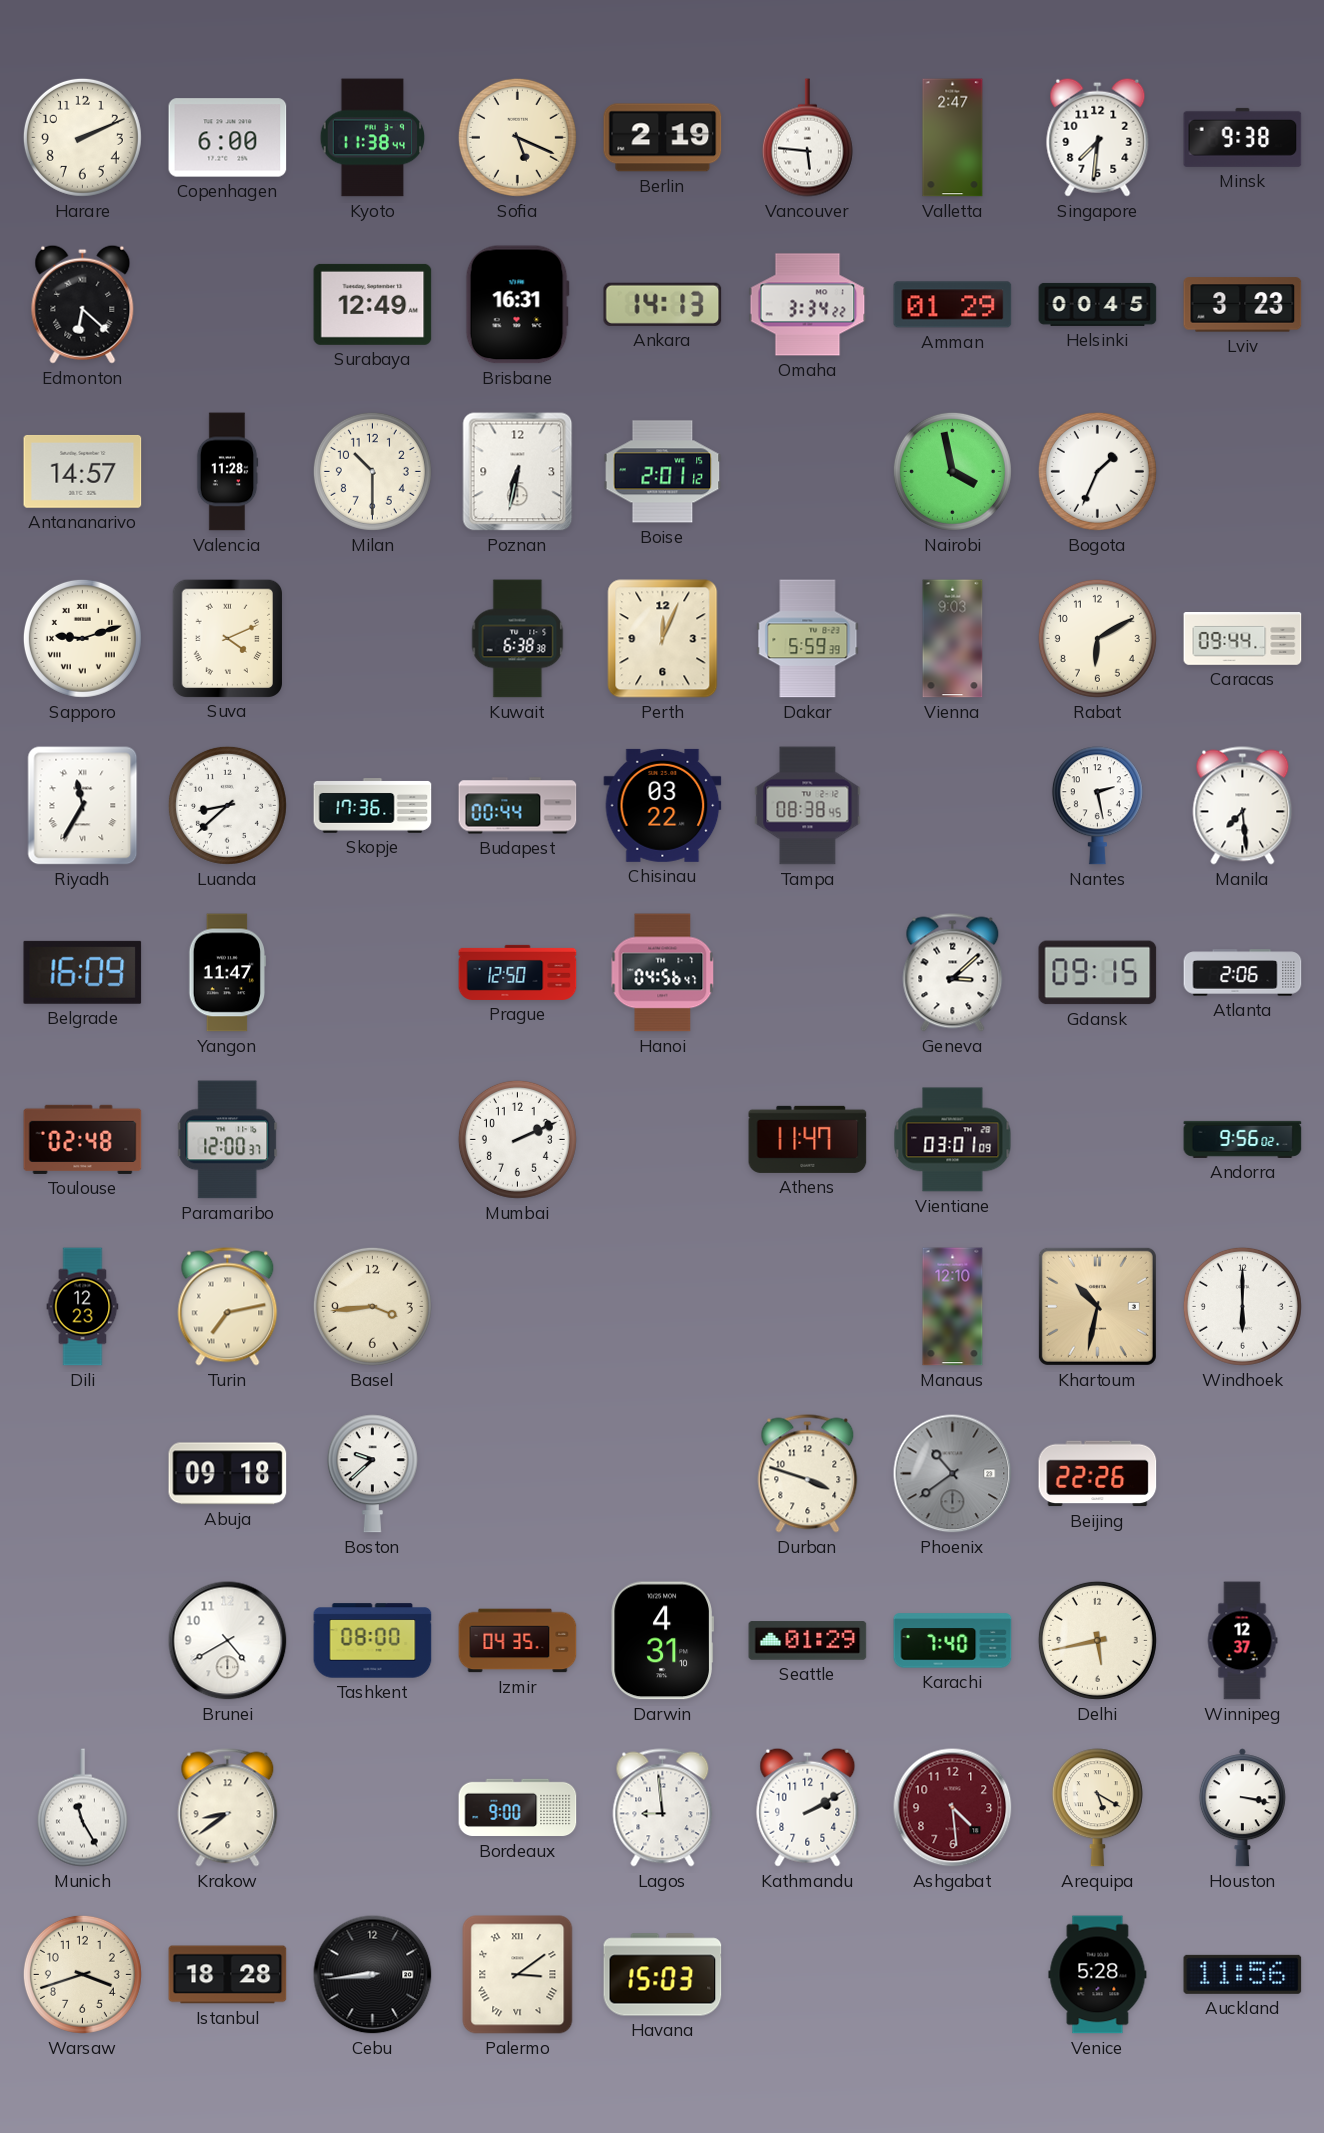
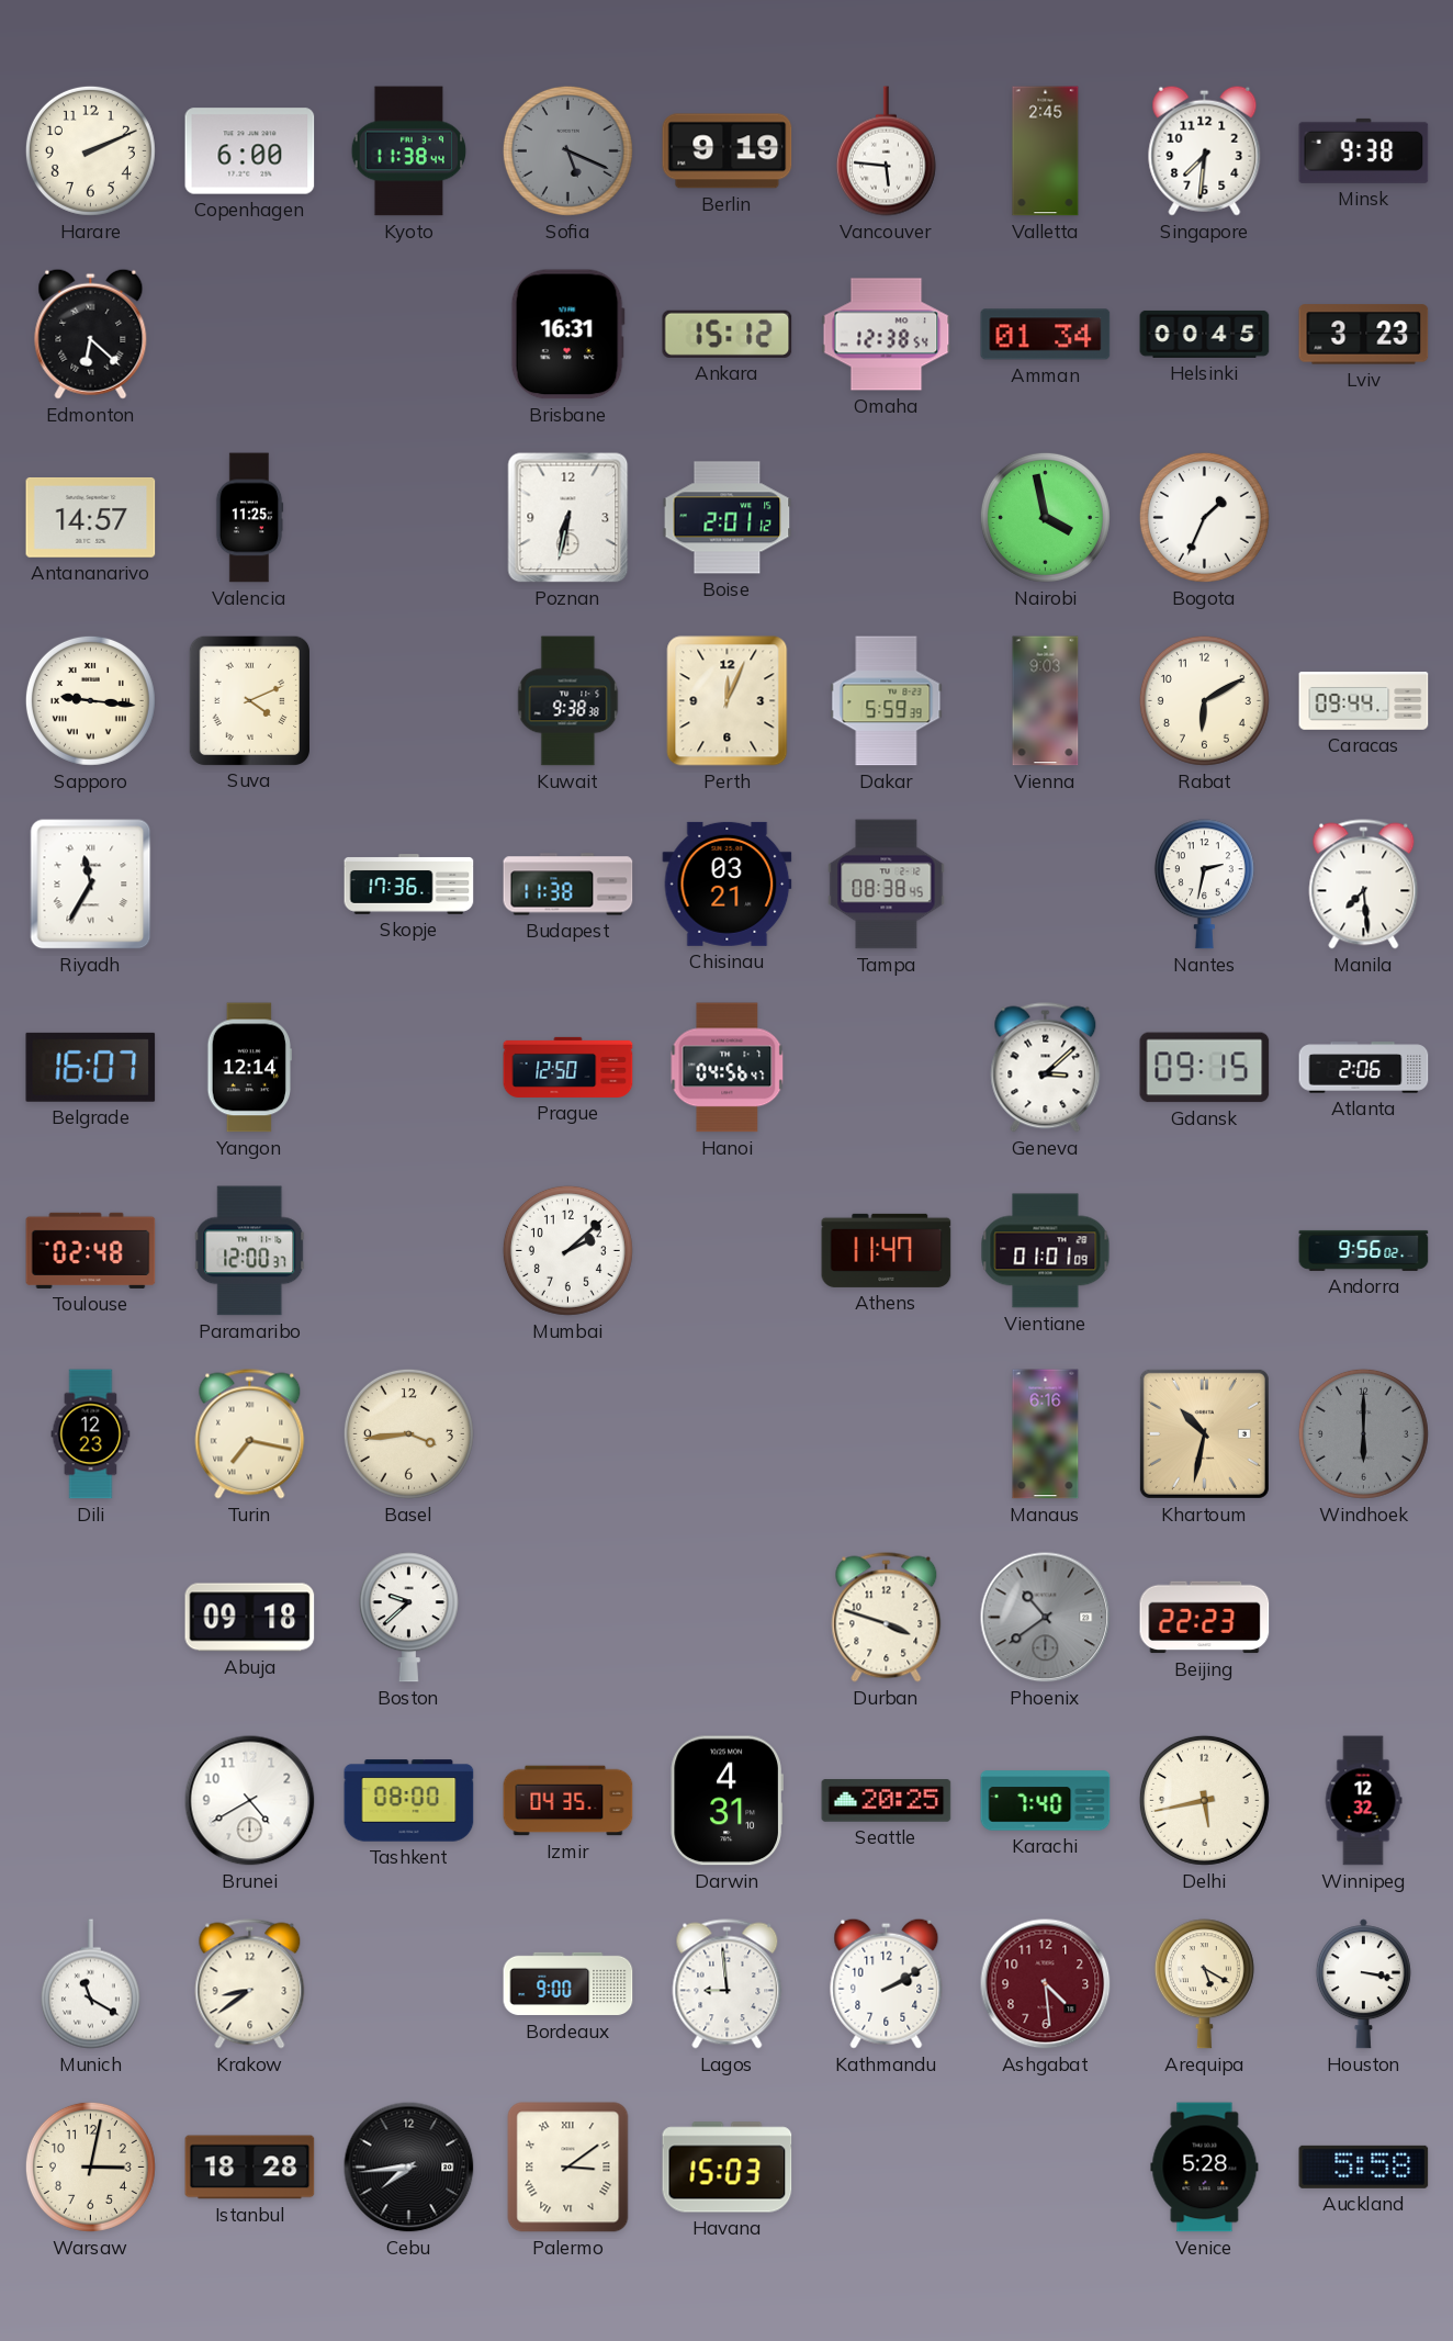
Sofia dial: cream -> grey (567, 150)
Berlin: 2:19 -> 9:19 (728, 151)
Valletta: 2:47 -> 2:45 (1046, 151)
Surabaya: 12:49 -> none (373, 304)
Ankara: 14:13 -> 15:12 (728, 334)
Omaha: 3:34 -> 12:38 (887, 335)
Amman: 01:29 -> 01:34 (1046, 335)
Valencia: 11:28 -> 11:25 (249, 518)
Milan: 10:30 -> none (372, 471)
Sapporo: 9:12 -> 9:16 (90, 700)
Kuwait: 6:38 -> 9:38 (568, 701)
Luanda: 8:38 -> none (227, 805)
Budapest: 00:44 -> 11:38 (568, 885)
Chisinau: 03:22 -> 03:21 (728, 883)
Nantes: 2:28 -> 2:32 (1204, 885)
Belgrade: 16:09 -> 16:07 (91, 1067)
Yangon: 11:47 -> 12:14 (249, 1068)
Mumbai: 2:11 -> 2:08 (567, 1250)
Vientiane: 03:01 -> 01:01 (1046, 1251)
Turin: 7:13 -> 7:17 (250, 1434)
Manaus: 12:10 -> 6:16 (1046, 1434)
Windhoek dial: white -> grey (1363, 1433)
Beijing: 22:26 -> 22:23 (1205, 1618)
Seattle: 01:29 -> 20:25 (887, 1801)
Winnipeg: 12:37 -> 12:32 (1363, 1801)
Munich: 11:25 -> 11:20 (90, 1984)
Warsaw: 3:42 -> 3:02 (90, 2166)
Cebu: 8:44 -> 7:44 (409, 2168)
Auckland: 11:56 -> 5:58 (1364, 2166)
